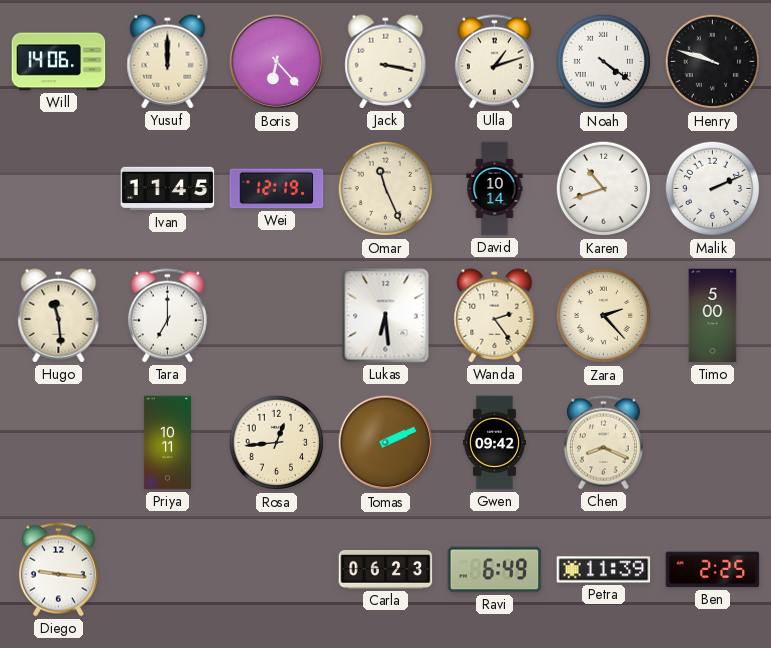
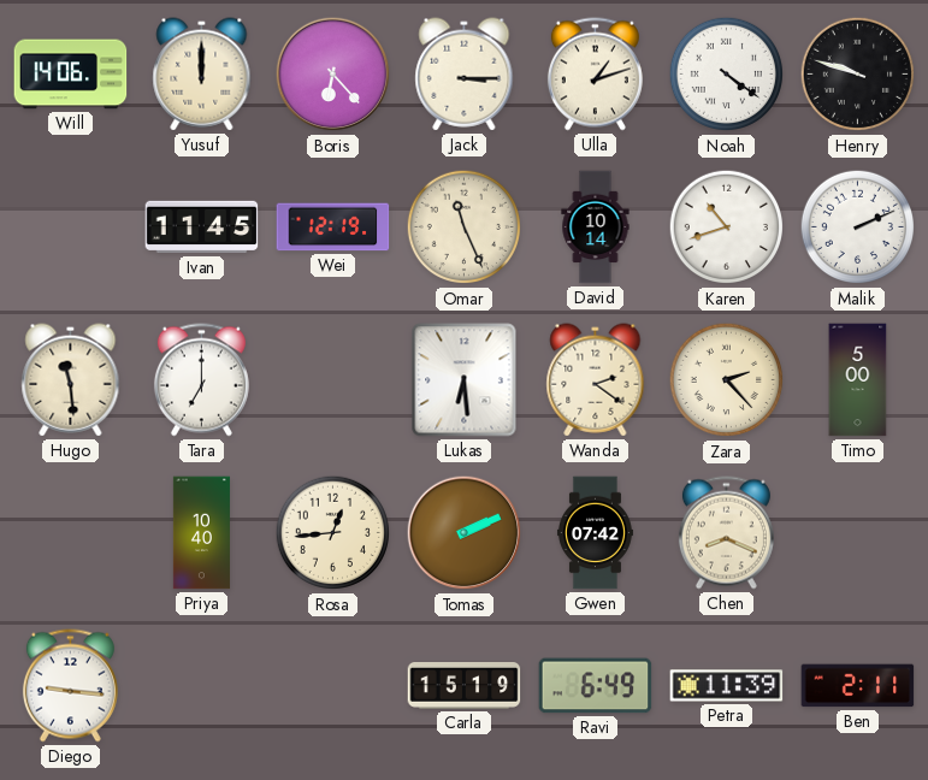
Jack: 3:17 -> 3:15 (465, 75)
Wanda: 2:24 -> 2:21 (596, 380)
Priya: 10:11 -> 10:40 (201, 533)
Gwen: 09:42 -> 07:42 (595, 533)
Carla: 06:23 -> 15:19 (465, 686)
Ben: 2:25 -> 2:11 (858, 686)
